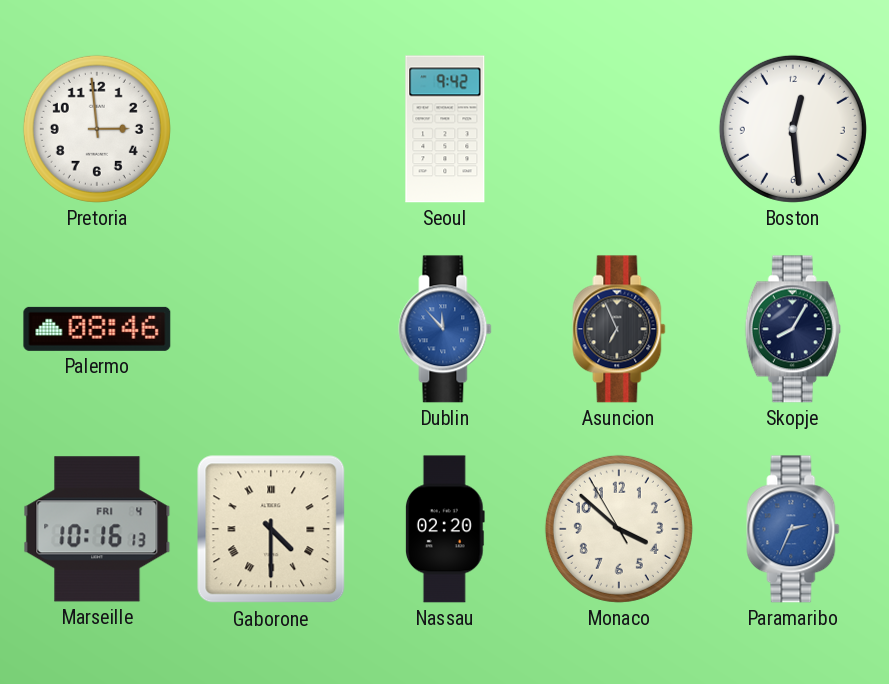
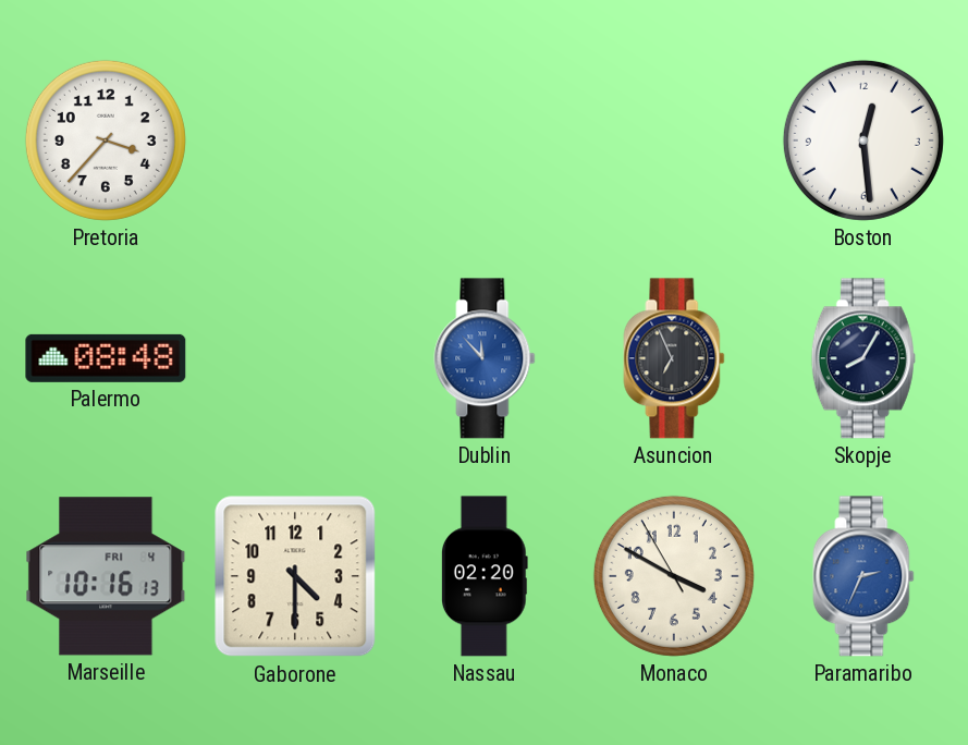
Pretoria: 2:59 -> 3:37 (106, 141)
Seoul: 9:42 -> none (445, 129)
Palermo: 08:46 -> 08:48 (106, 358)
Gaborone numerals: Roman -> Arabic (295, 576)
Monaco: 3:51 -> 3:49 (674, 576)
